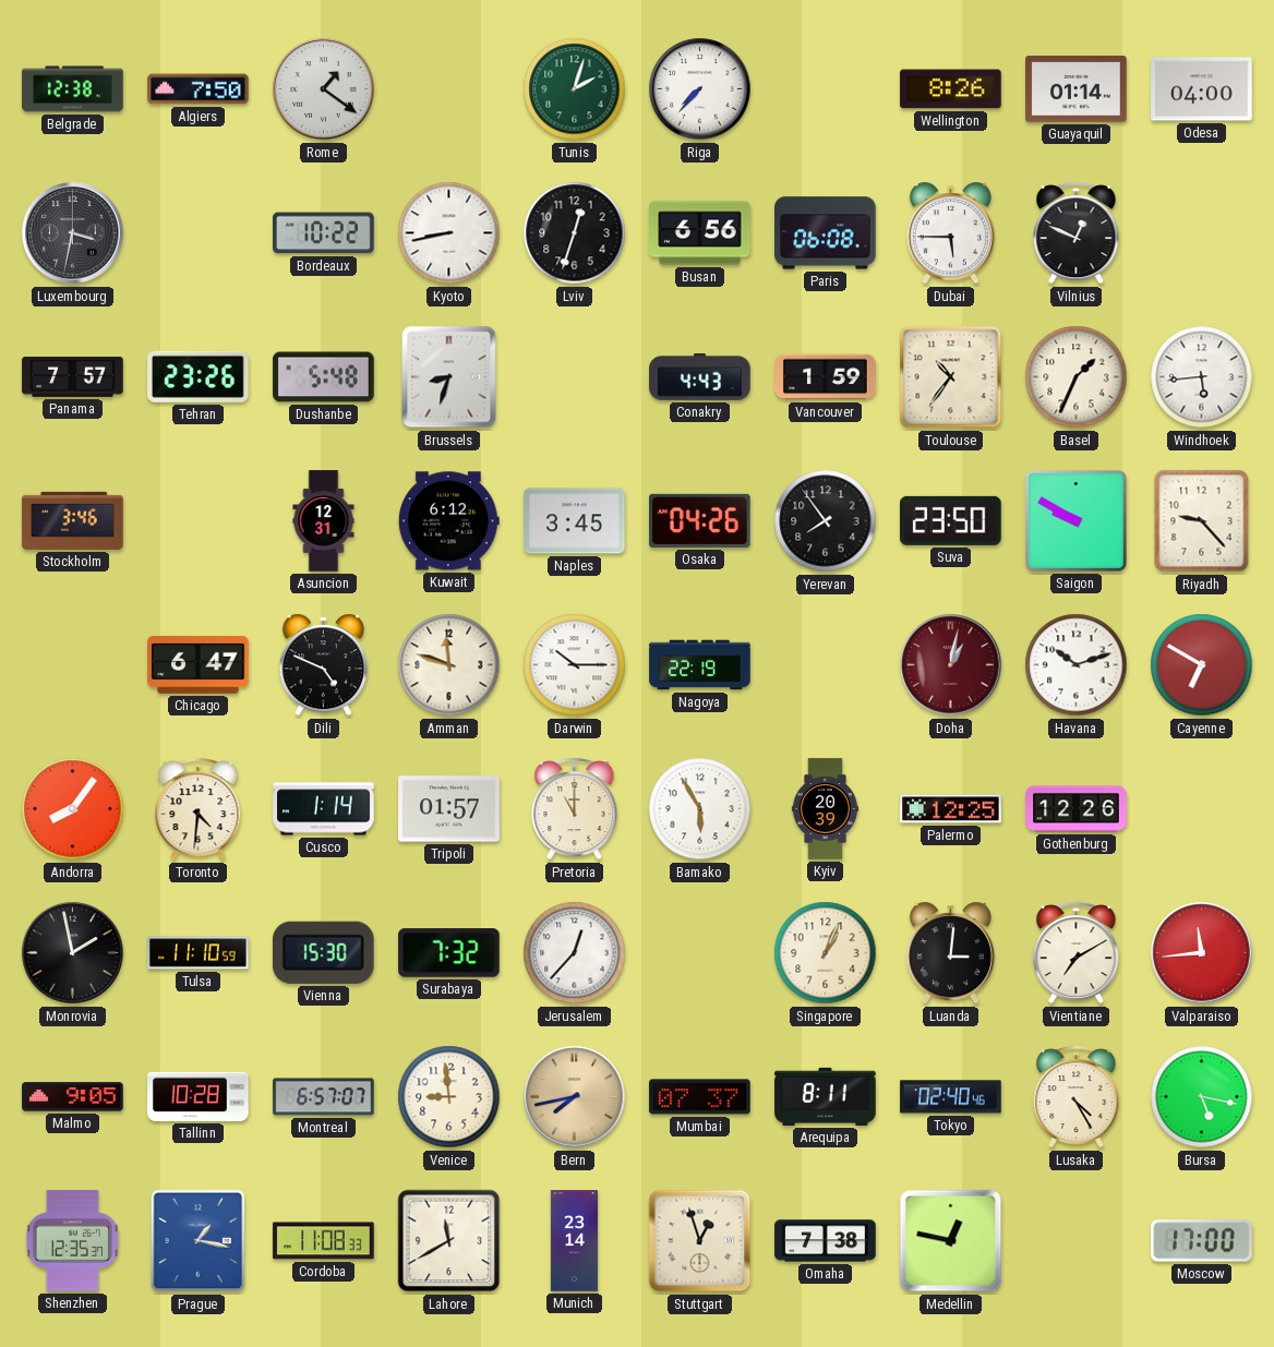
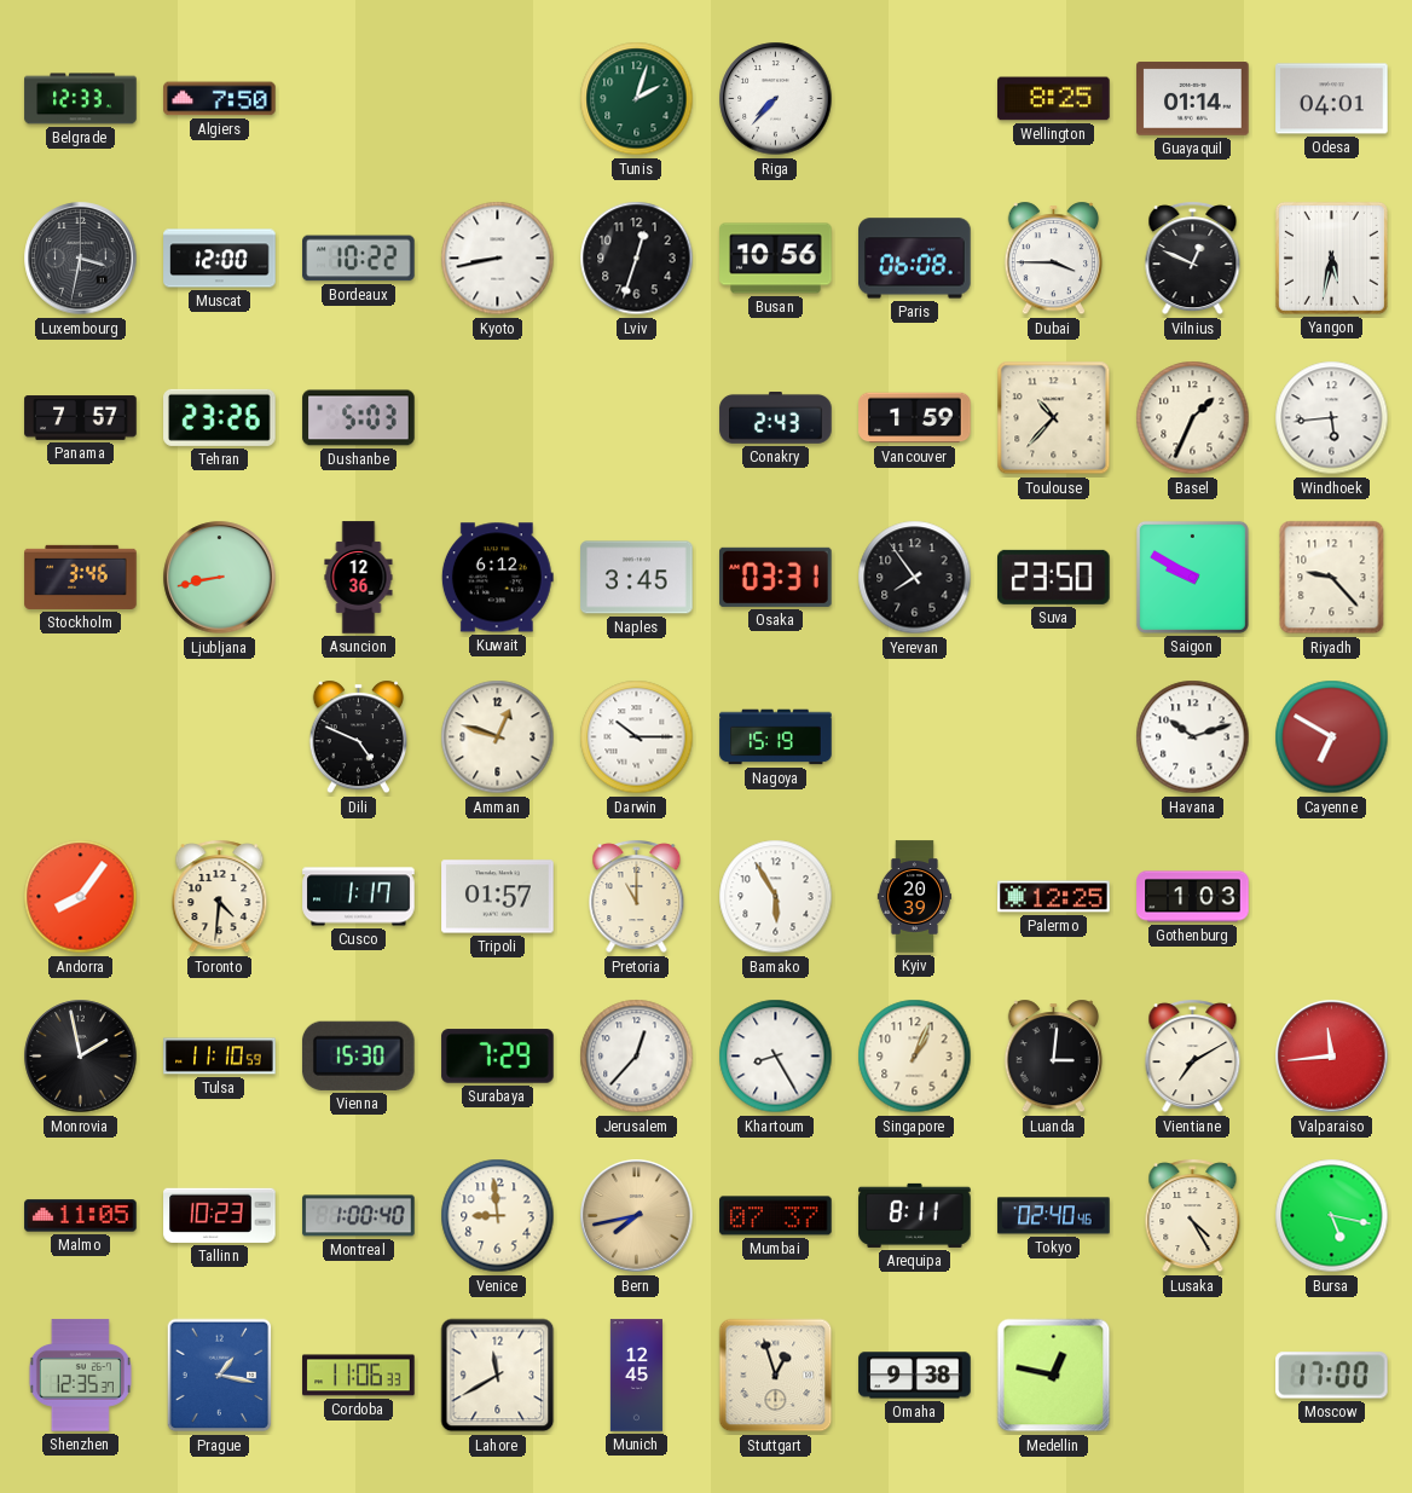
Belgrade: 12:38 -> 12:33 (81, 99)
Rome: 1:21 -> none (324, 89)
Wellington: 8:26 -> 8:25 (1054, 99)
Odesa: 04:00 -> 04:01 (1332, 99)
Muscat: none -> 12:00 (220, 259)
Busan: 6:56 -> 10:56 (776, 259)
Dubai: 5:45 -> 3:45 (1053, 259)
Yangon: none -> 5:32 (1331, 257)
Dushanbe: 5:48 -> 5:03 (359, 418)
Brussels: 8:33 -> none (449, 377)
Conakry: 4:43 -> 2:43 (776, 418)
Toulouse: 10:36 -> 10:37 (1054, 418)
Ljubljana: none -> 8:43 (220, 578)
Asuncion: 12:31 -> 12:36 (359, 578)
Osaka: 04:26 -> 03:31 (776, 577)
Chicago: 6:47 -> none (199, 664)
Amman: 11:48 -> 12:48 (498, 737)
Nagoya: 22:19 -> 15:19 (776, 737)
Doha: 1:02 -> none (951, 665)
Cusco: 1:14 -> 1:17 (359, 897)
Gothenburg: 12:26 -> 1:03 (1193, 897)
Surabaya: 7:32 -> 7:29 (498, 1057)
Khartoum: none -> 8:25 (776, 1057)
Malmo: 9:05 -> 11:05 (81, 1216)
Tallinn: 10:28 -> 10:23 (220, 1215)
Montreal: 6:57 -> 1:00 (359, 1216)
Cordoba: 11:08 -> 11:06 (359, 1376)
Munich: 23:14 -> 12:45 (636, 1376)
Omaha: 7:38 -> 9:38 (915, 1376)
